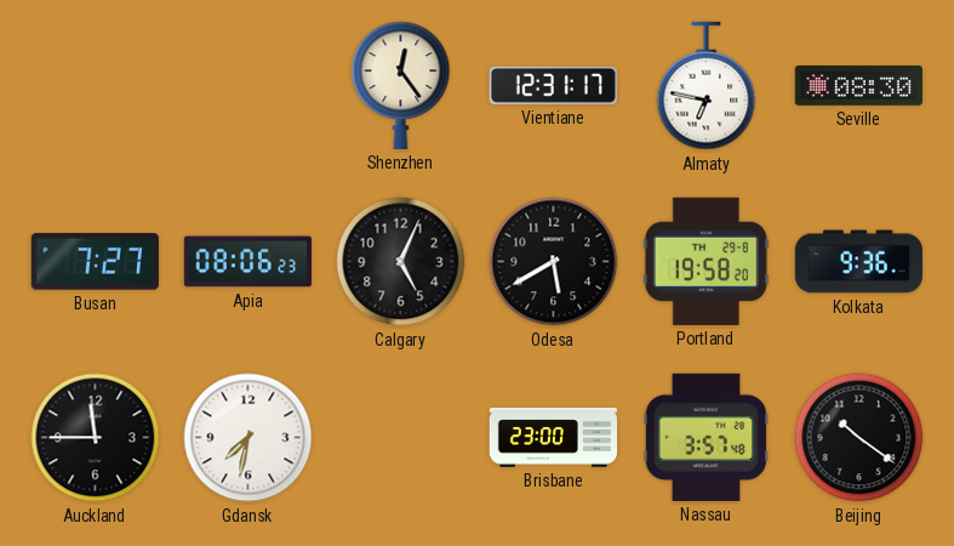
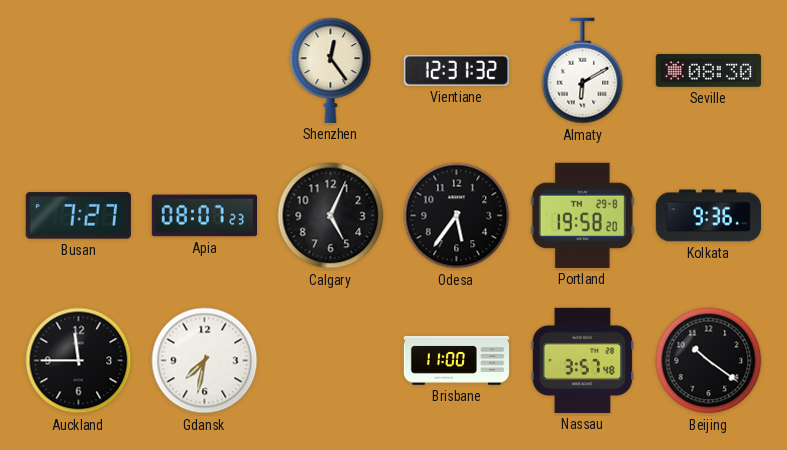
Vientiane: 12:31:17 -> 12:31:32 (456, 70)
Almaty: 6:47 -> 6:10 (583, 71)
Apia: 08:06 -> 08:07 (204, 216)
Odesa: 5:40 -> 5:36 (457, 216)
Brisbane: 23:00 -> 11:00 (457, 361)
